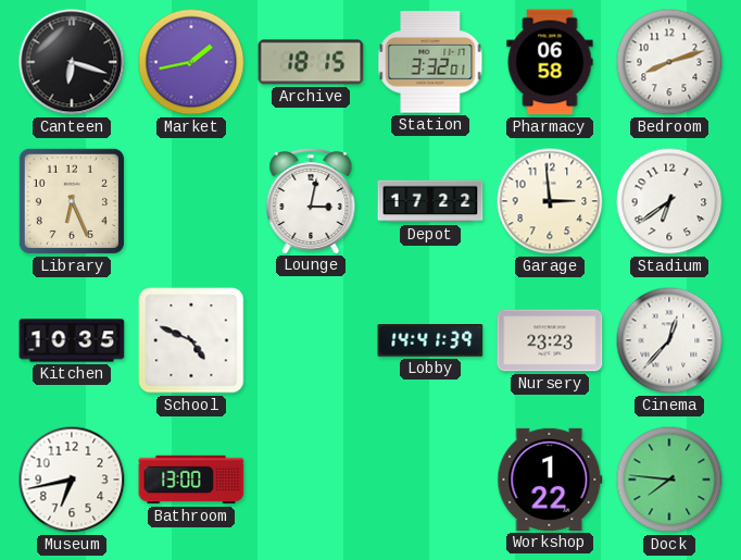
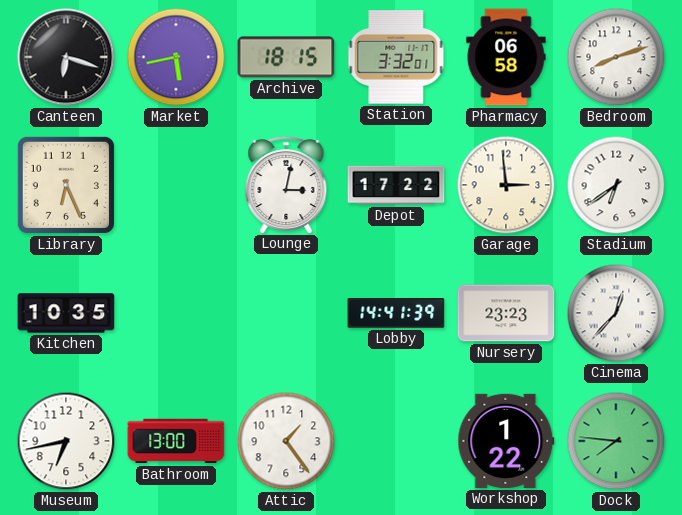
Market: 1:43 -> 5:43 (176, 57)
School: 4:49 -> none (191, 340)
Attic: none -> 1:24 (286, 441)
